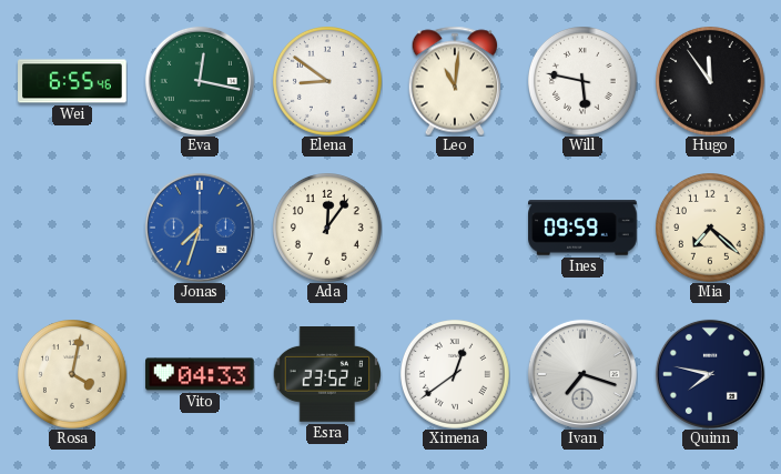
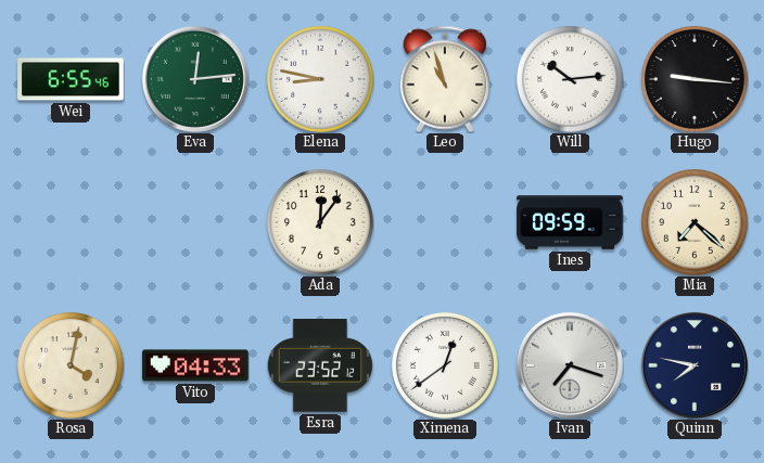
Eva: 12:17 -> 12:14 (195, 79)
Elena: 8:51 -> 8:47 (321, 80)
Leo: 11:01 -> 10:57 (445, 79)
Will: 5:47 -> 10:14 (571, 80)
Hugo: 11:54 -> 9:16 (696, 80)
Jonas: 7:33 -> none (200, 228)
